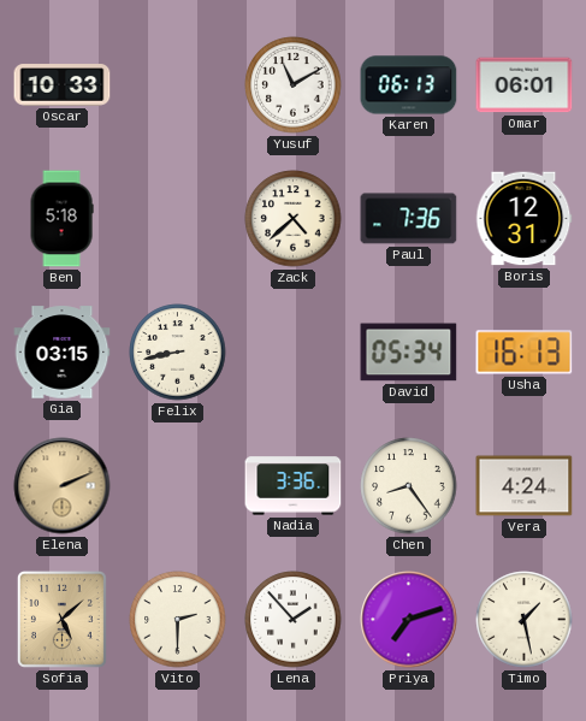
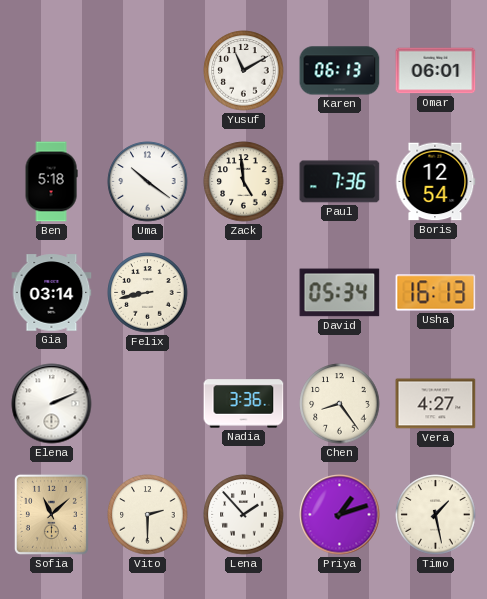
Oscar: 10:33 -> none (63, 85)
Uma: none -> 10:21 (148, 182)
Zack: 4:38 -> 4:59 (244, 182)
Boris: 12:31 -> 12:54 (436, 182)
Gia: 03:15 -> 03:14 (52, 293)
Elena dial: champagne -> white (52, 404)
Vera: 4:24 -> 4:27 (436, 404)
Sofia: 5:08 -> 11:08 (51, 514)
Priya: 7:12 -> 1:12 (340, 515)
